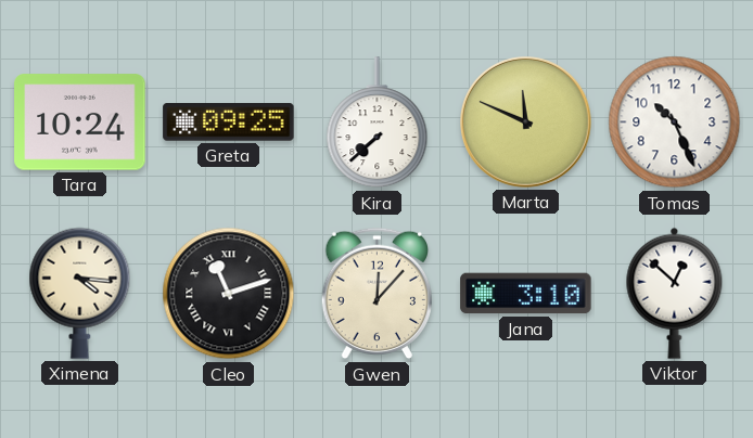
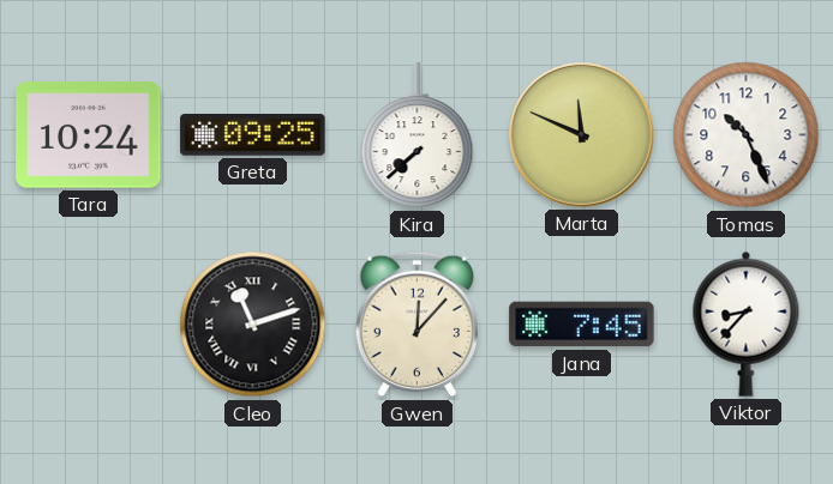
Ximena: 4:16 -> none (80, 293)
Jana: 3:10 -> 7:45 (582, 325)
Viktor: 12:52 -> 8:37 (747, 323)
